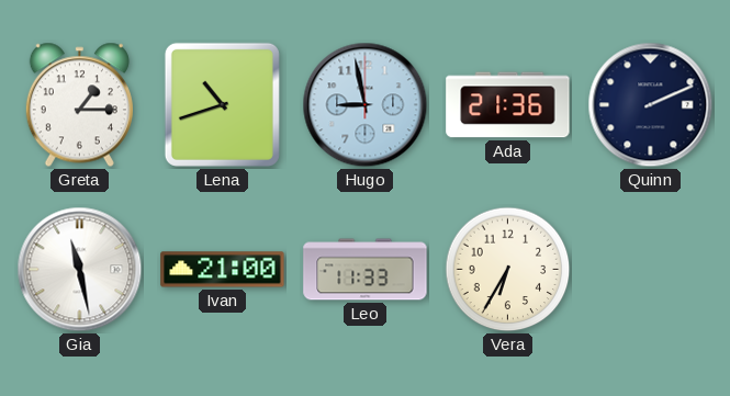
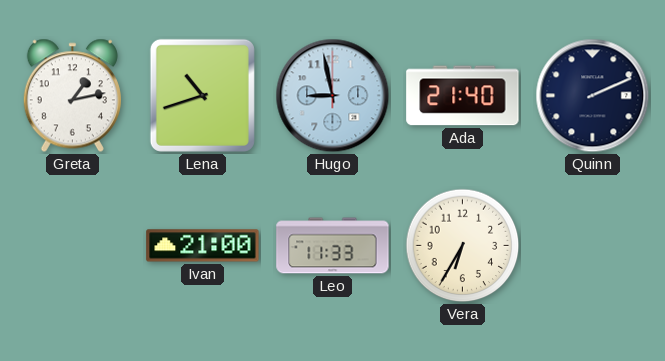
Greta: 1:15 -> 1:13 (72, 96)
Ada: 21:36 -> 21:40 (463, 96)
Gia: 11:28 -> none (80, 270)
